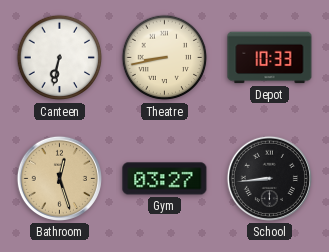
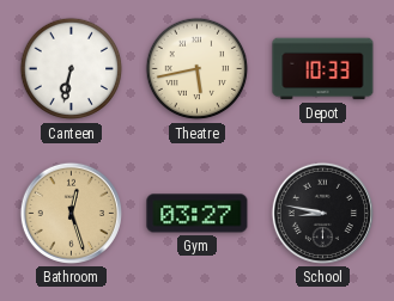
Theatre: 8:43 -> 5:43 (198, 69)
School: 8:44 -> 8:47 (322, 213)
